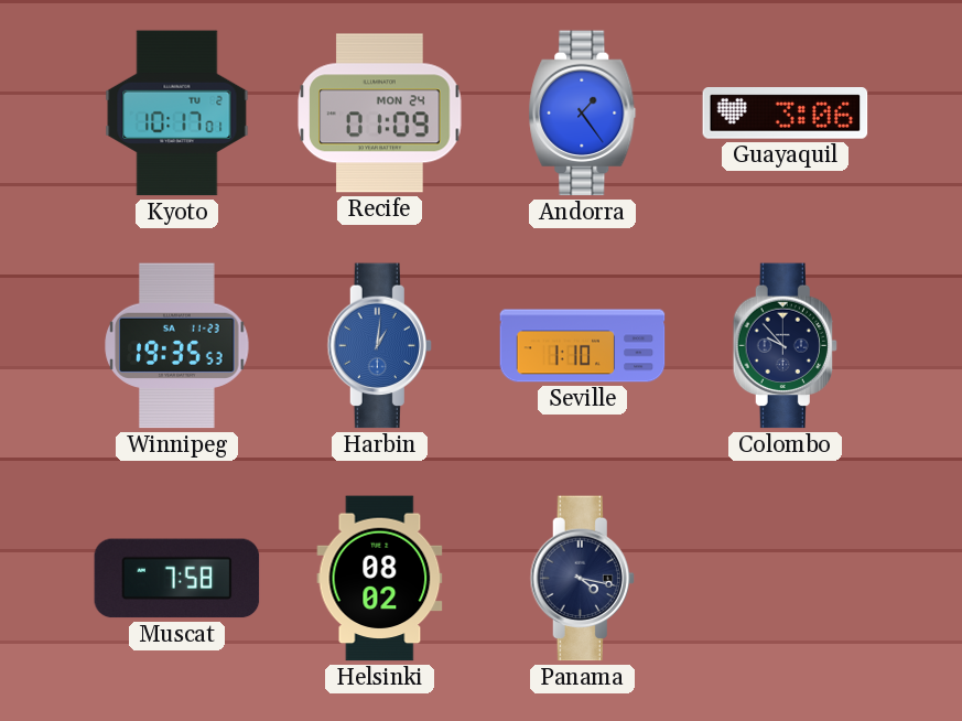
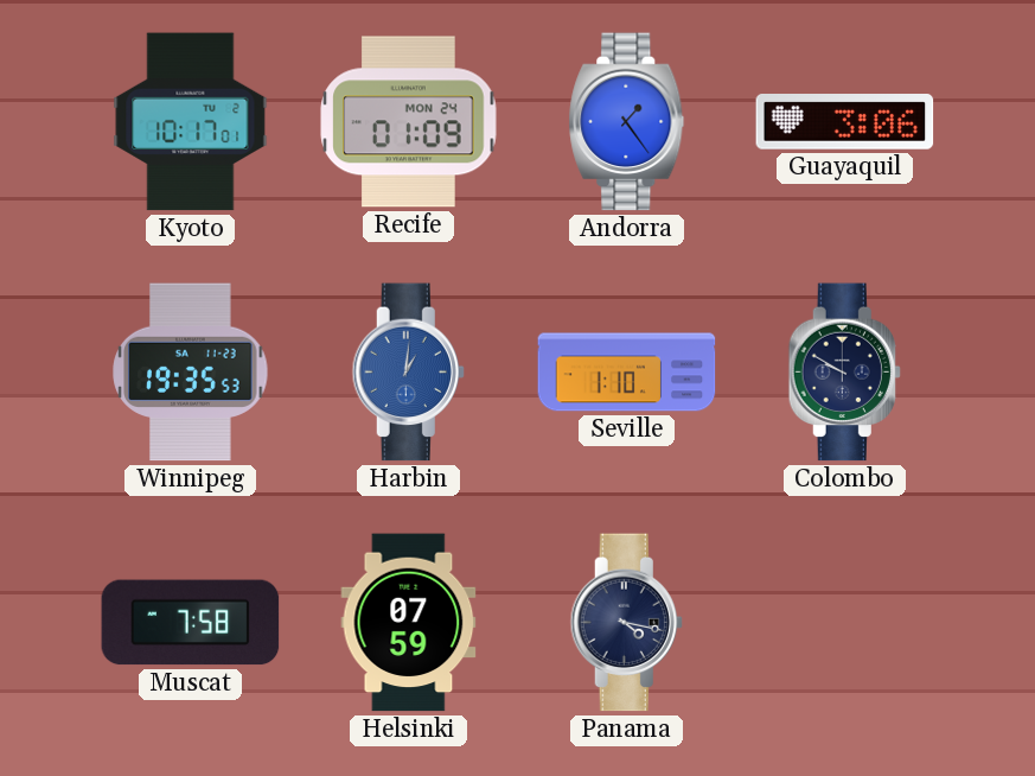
Colombo: 9:53 -> 9:50 (844, 373)
Helsinki: 08:02 -> 07:59 (409, 623)
